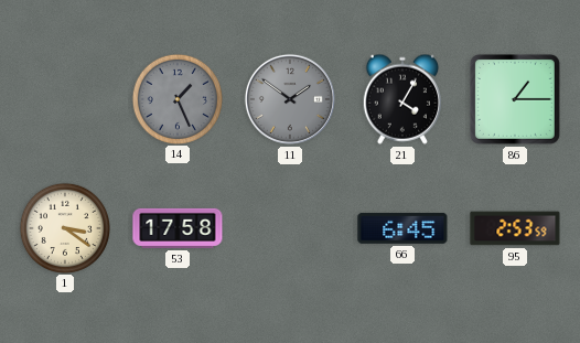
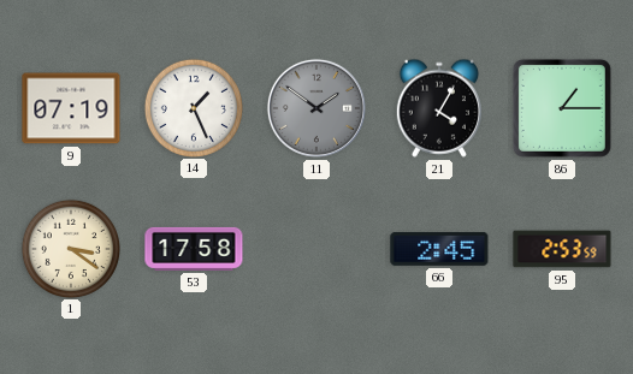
9: none -> 07:19 (71, 108)
14 dial: grey -> white (193, 107)
66: 6:45 -> 2:45 (439, 249)
